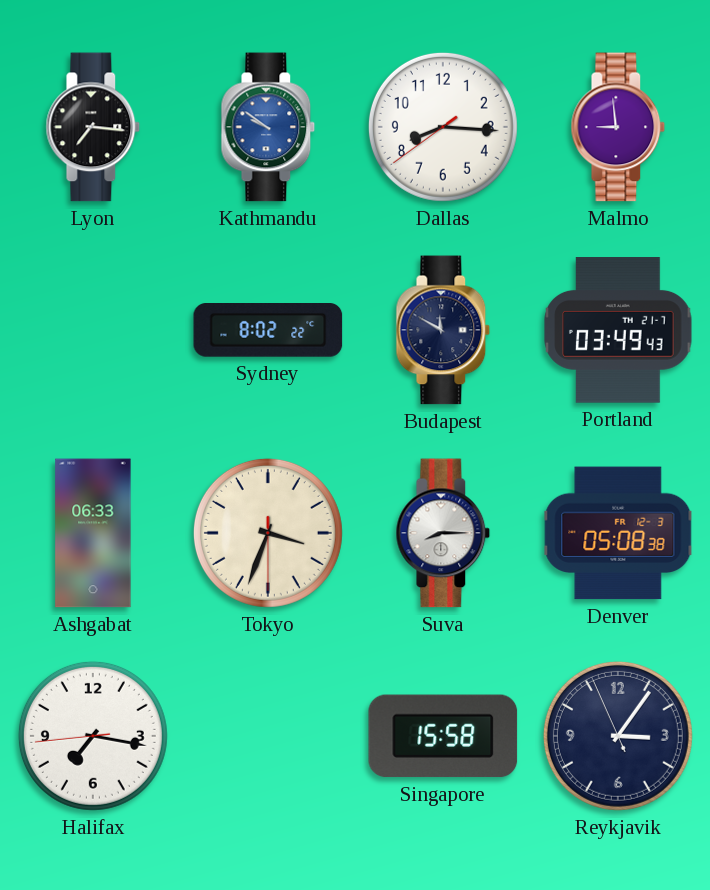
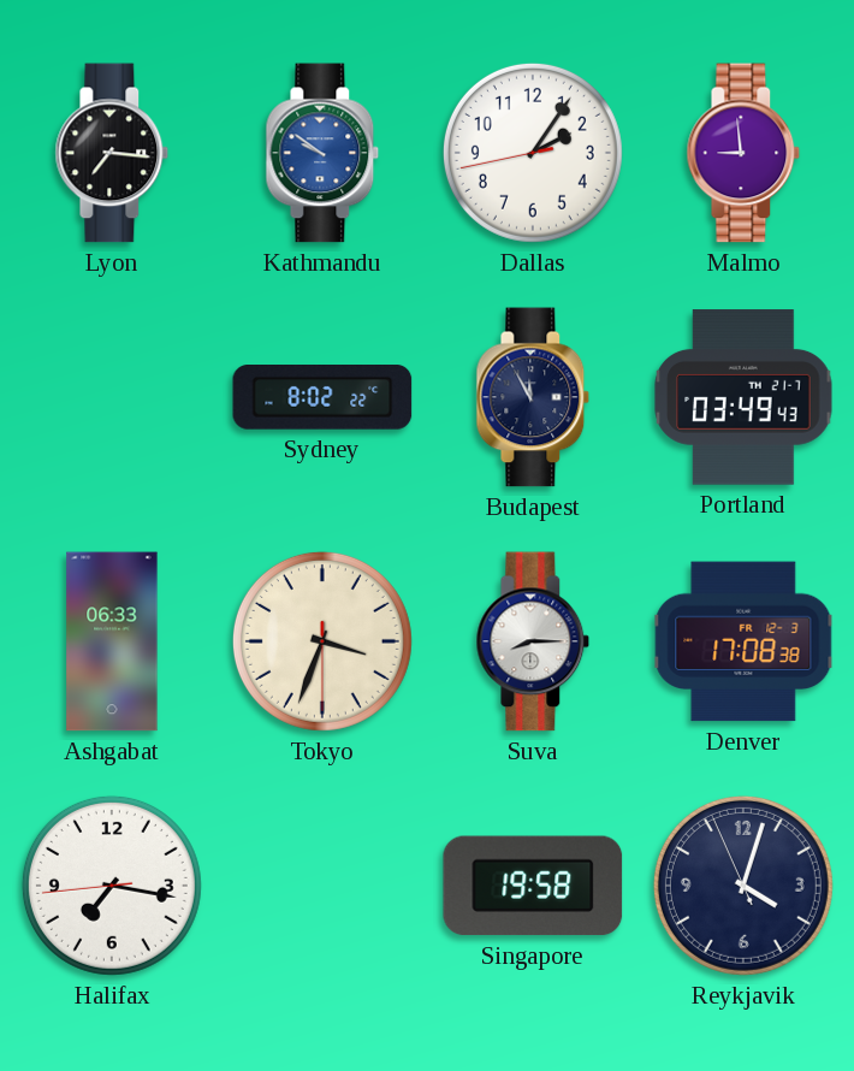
Dallas: 8:15 -> 2:05 (533, 153)
Budapest: 11:50 -> 11:55 (533, 397)
Denver: 05:08 -> 17:08 (743, 641)
Singapore: 15:58 -> 19:58 (533, 886)
Reykjavik: 3:05 -> 4:02 (743, 886)
